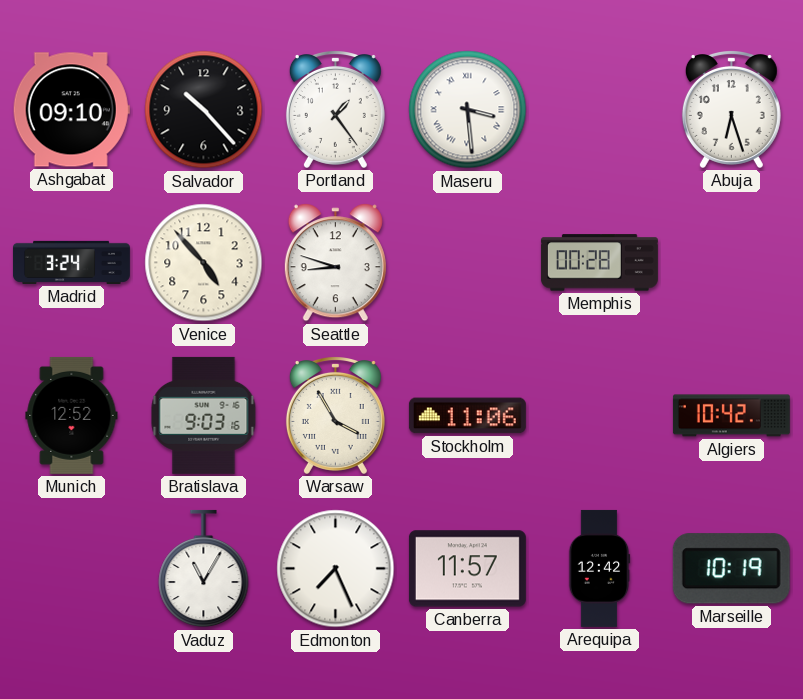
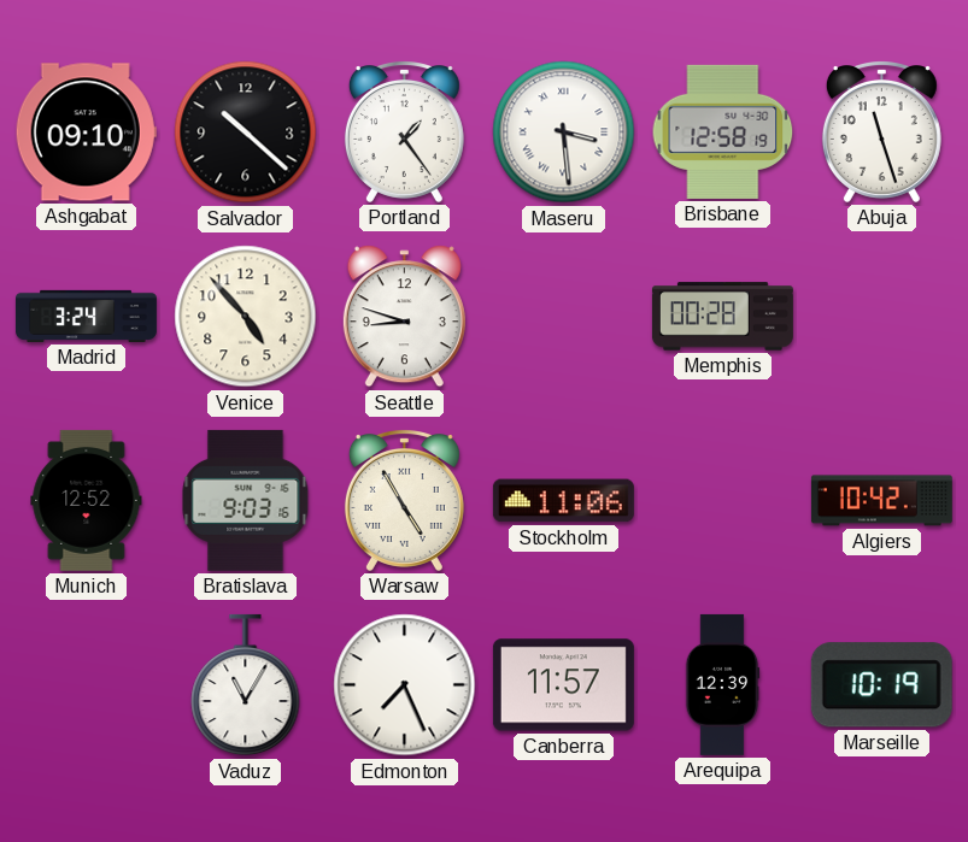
Salvador: 10:23 -> 10:22 (246, 133)
Brisbane: none -> 12:58 (723, 131)
Abuja: 6:27 -> 11:27 (881, 133)
Warsaw: 3:55 -> 4:55 (404, 501)
Arequipa: 12:42 -> 12:39 (722, 684)
